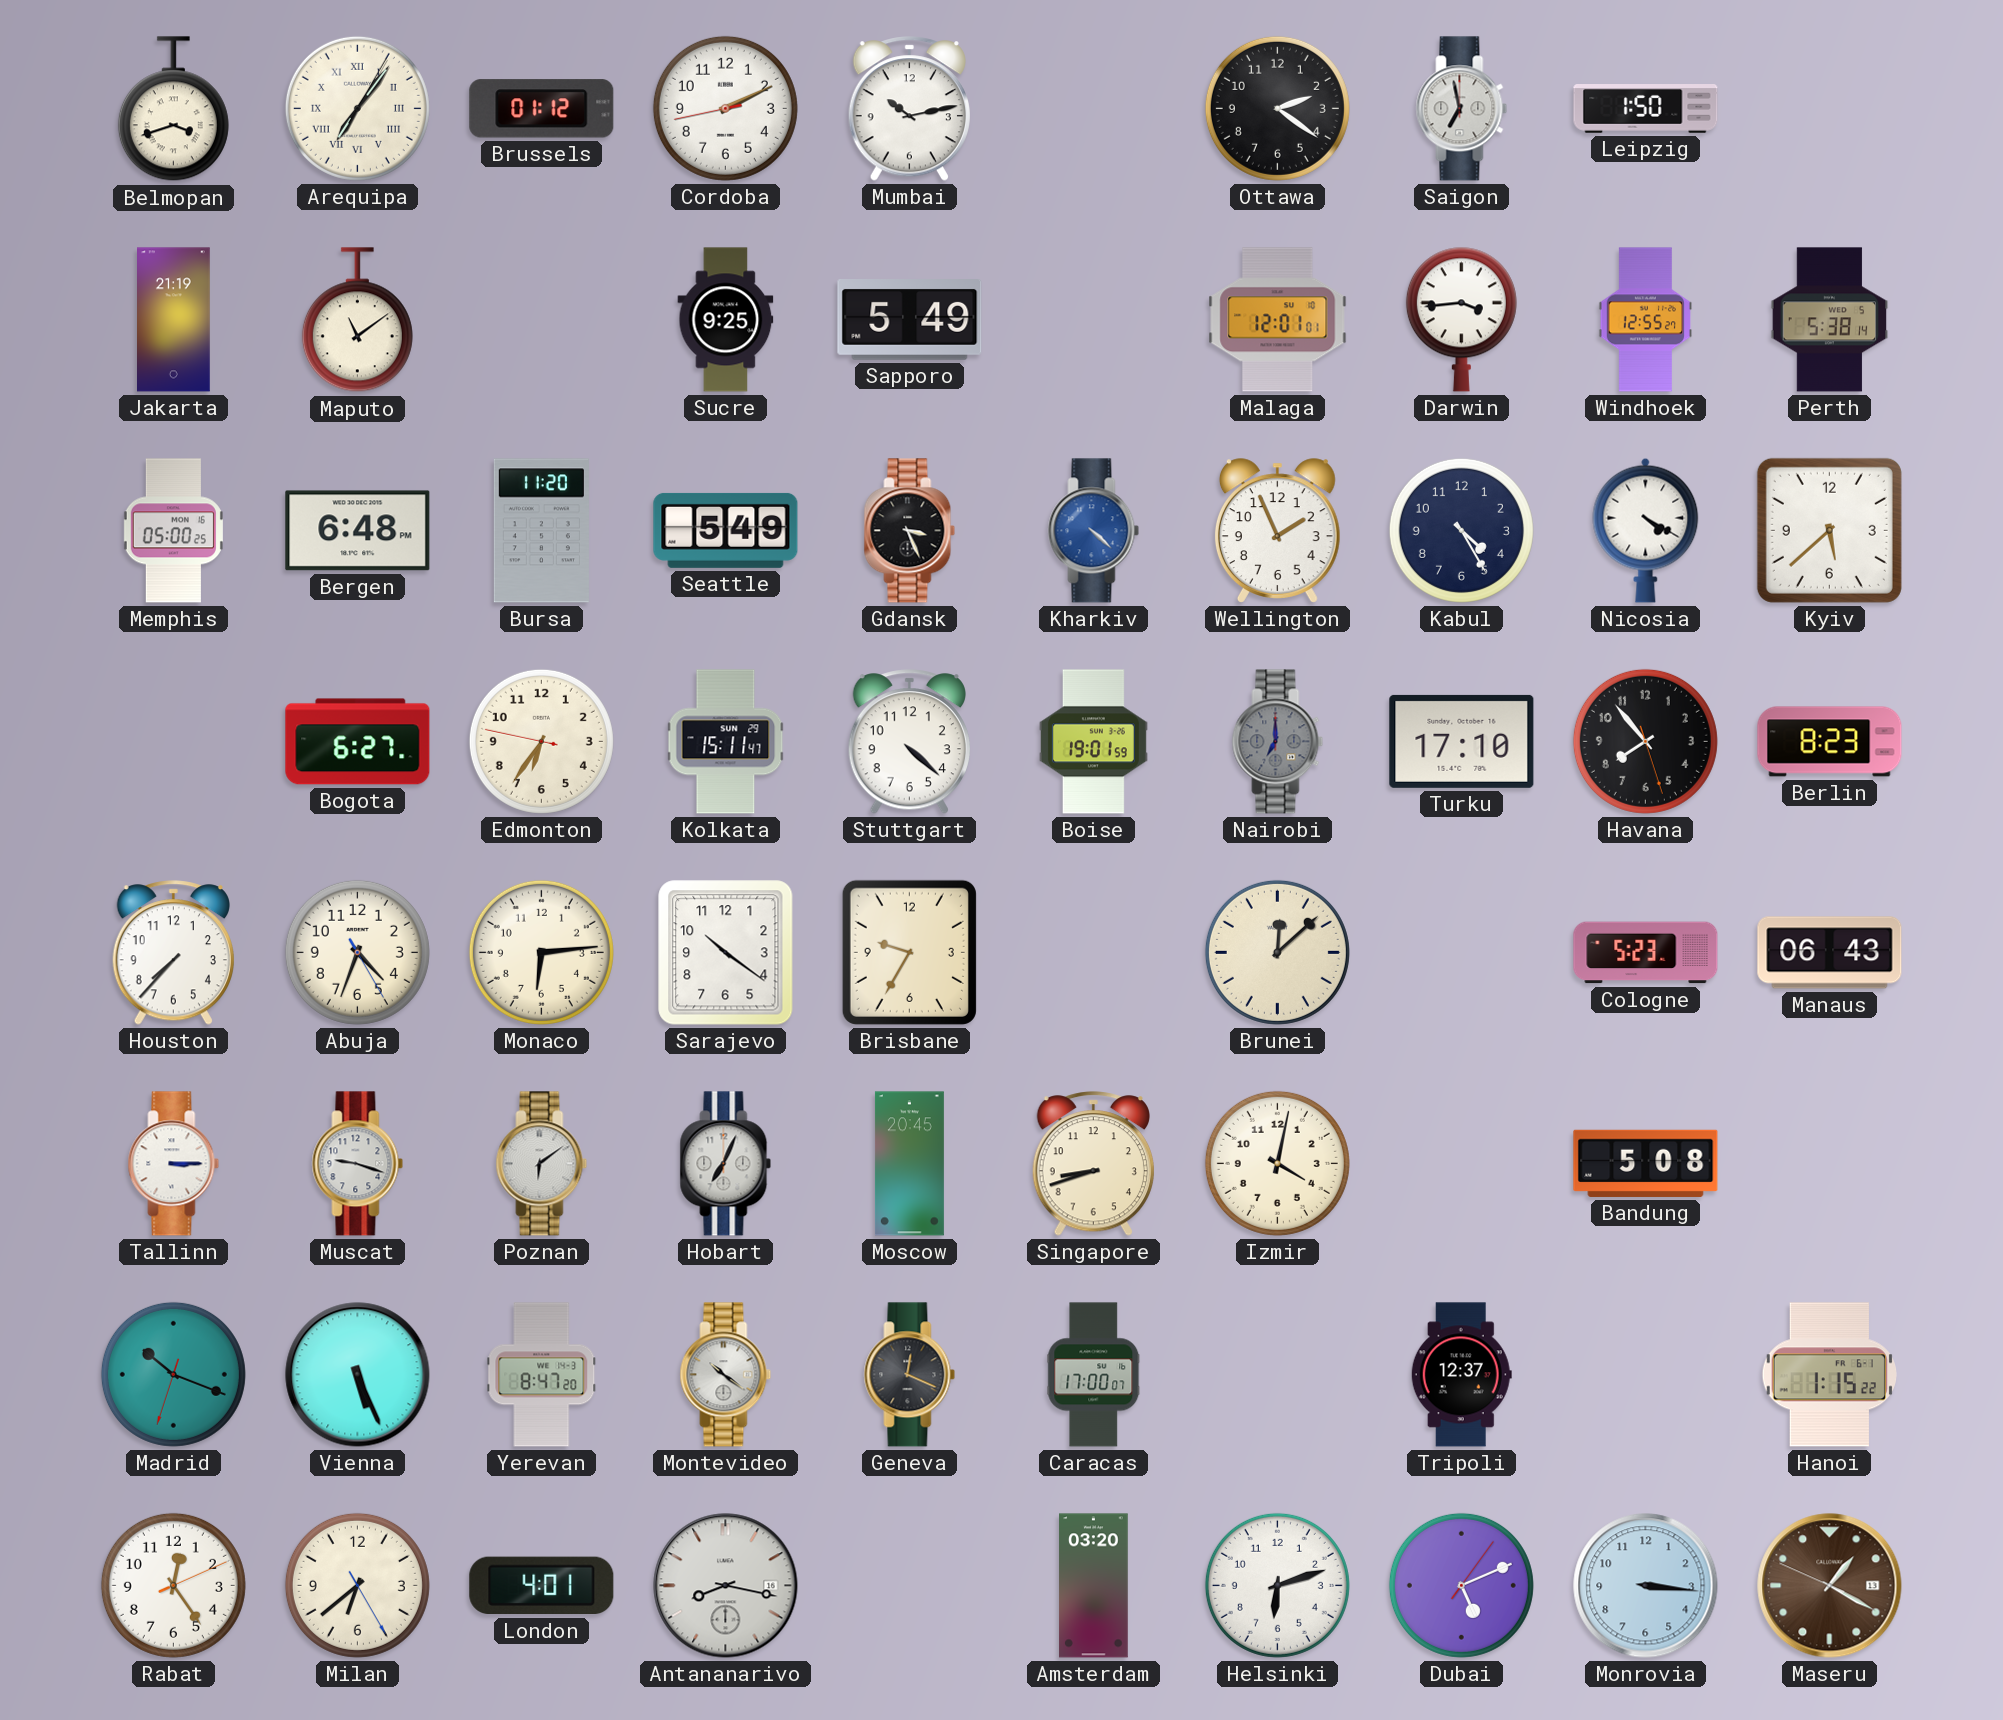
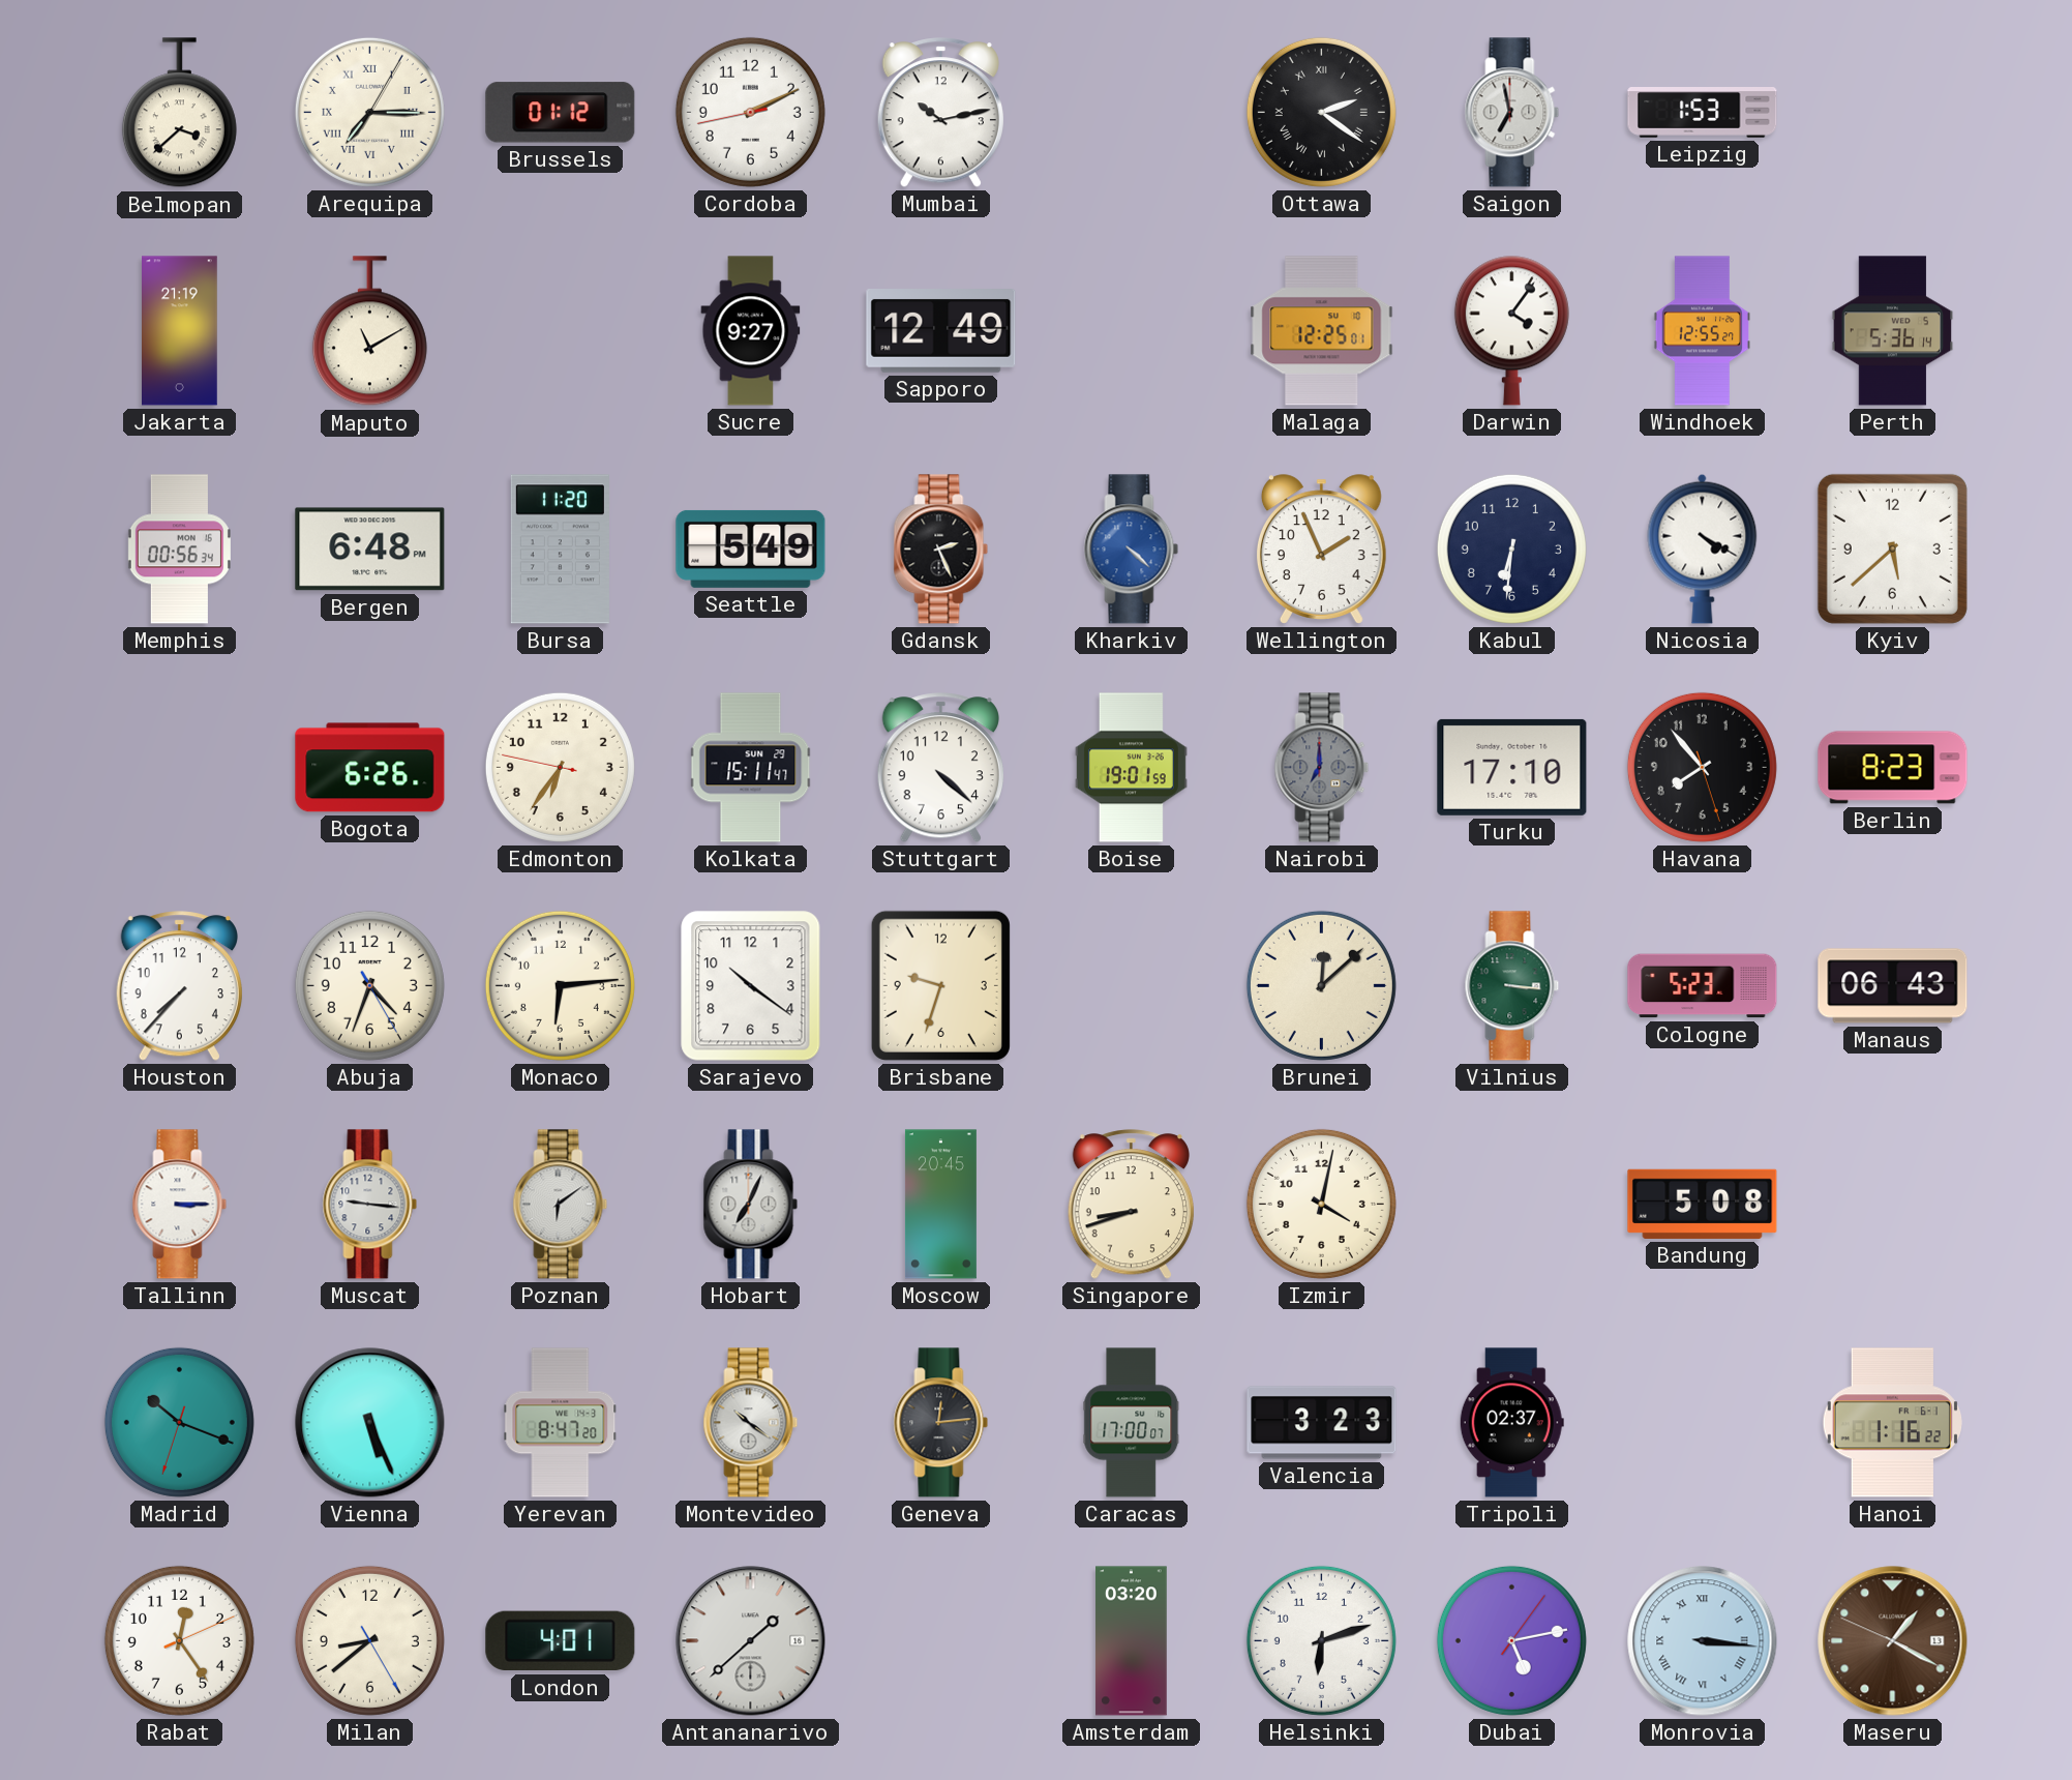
Belmopan: 3:42 -> 3:38 (179, 113)
Arequipa: 7:06 -> 7:15 (369, 112)
Ottawa numerals: Arabic -> Roman (1321, 112)
Leipzig: 1:50 -> 1:53 (1703, 113)
Maputo: 11:09 -> 11:10 (369, 331)
Sucre: 9:25 -> 9:27 (751, 331)
Sapporo: 5:49 -> 12:49 (941, 331)
Malaga: 12:01 -> 12:25 (1322, 331)
Darwin: 3:44 -> 4:06 (1511, 330)
Perth: 5:38 -> 5:36 (1893, 331)
Memphis: 05:00 -> 00:56 (179, 550)
Gdansk: 3:26 -> 2:26 (941, 550)
Kabul: 4:25 -> 6:31 (1511, 548)
Bogota: 6:27 -> 6:26 (370, 768)
Brisbane: 9:35 -> 9:33 (940, 985)
Vilnius: none -> 3:16 (1512, 986)
Muscat: 9:18 -> 9:16 (370, 1205)
Geneva: 12:19 -> 12:14 (941, 1423)
Valencia: none -> 3:23 (1322, 1423)
Tripoli: 12:37 -> 02:37 (1511, 1423)
Hanoi: 1:15 -> 1:16 (1892, 1423)
Milan: 6:38 -> 8:38 (369, 1640)
Antananarivo: 8:17 -> 1:38 (751, 1641)
Dubai: 5:11 -> 5:13 (1511, 1640)
Monrovia numerals: Arabic -> Roman (1703, 1641)
